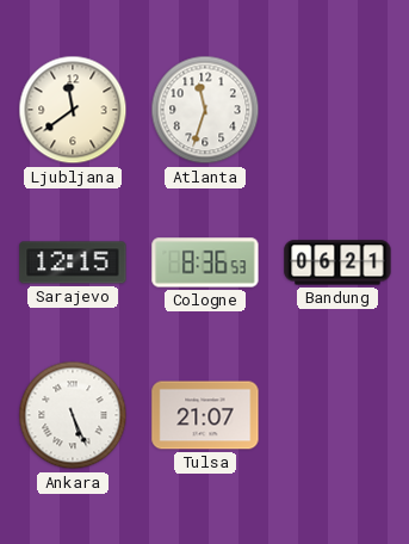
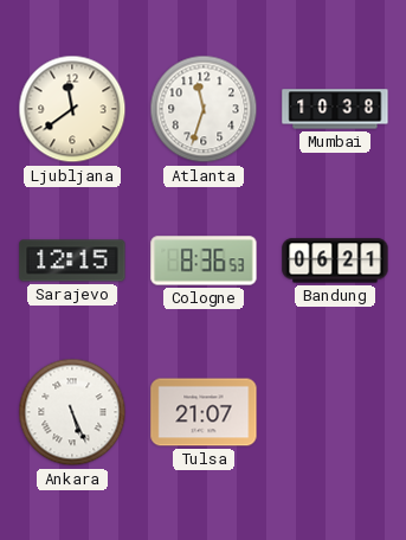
Mumbai: none -> 10:38 (335, 109)
